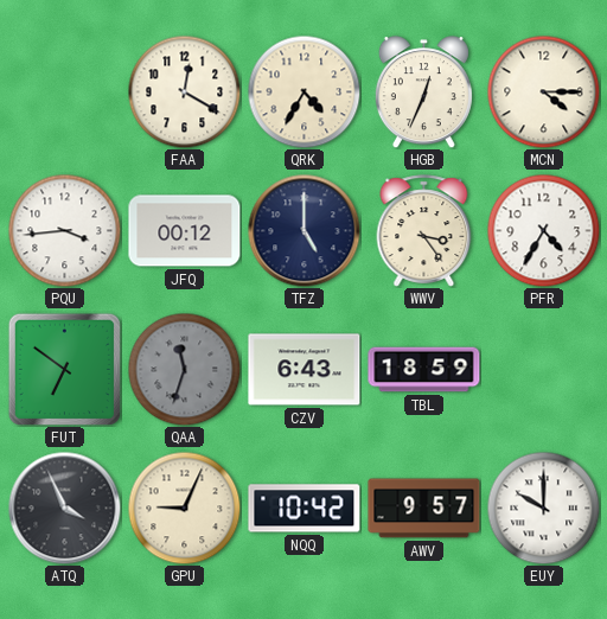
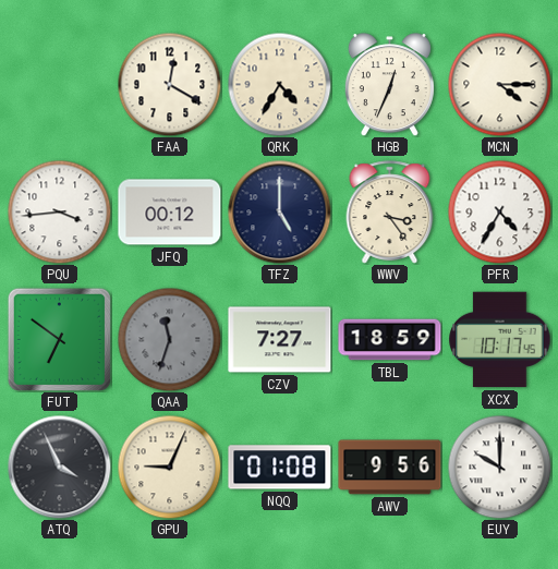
CZV: 6:43 -> 7:27 (280, 340)
XCX: none -> 10:17 (500, 340)
NQQ: 10:42 -> 01:08 (280, 468)
AWV: 9:57 -> 9:56 (390, 468)
